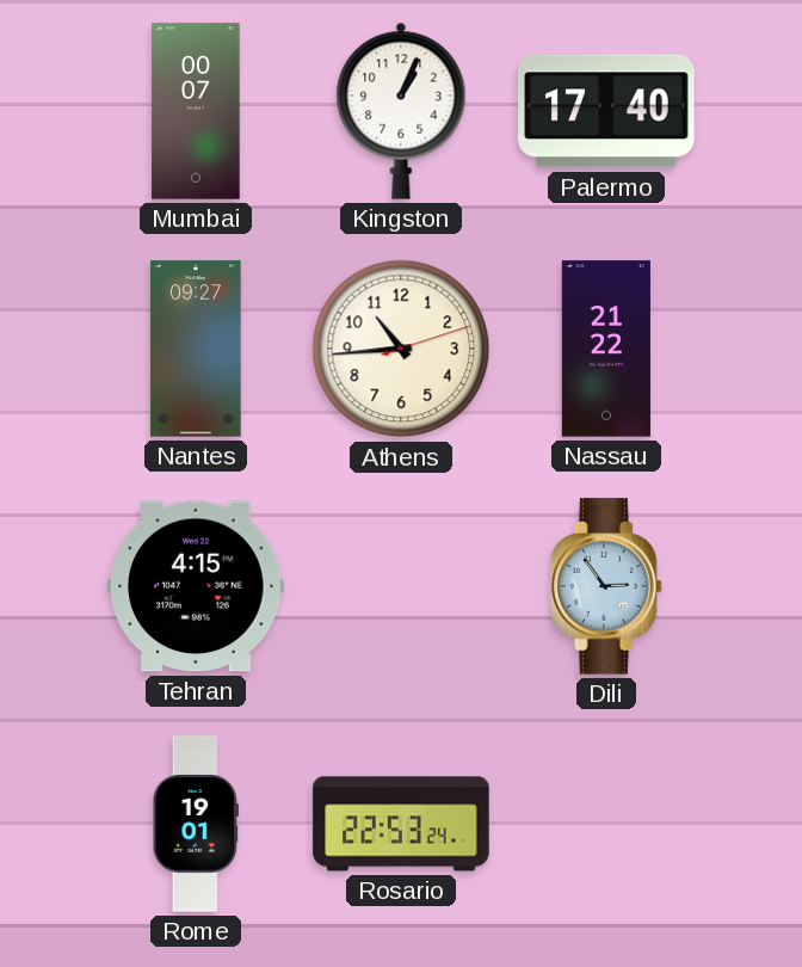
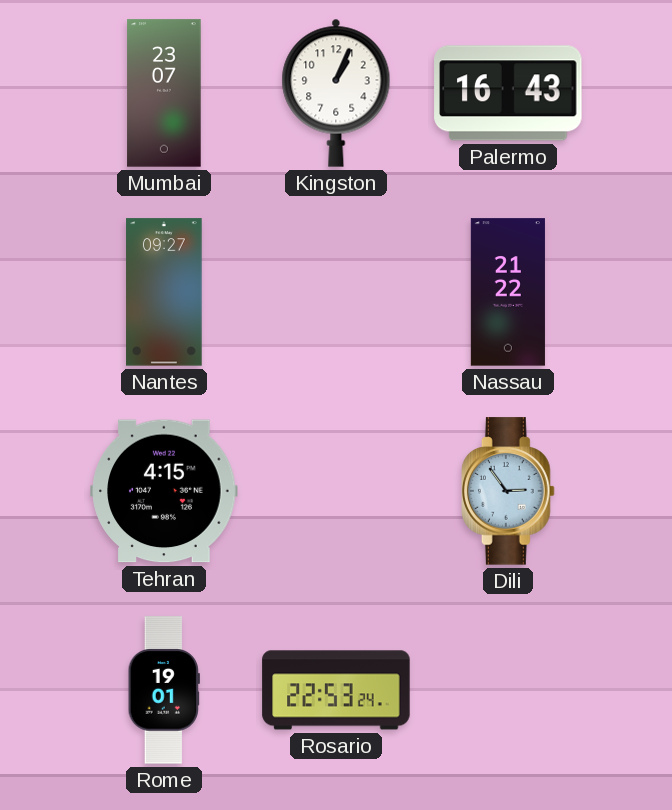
Mumbai: 00:07 -> 23:07 (164, 93)
Palermo: 17:40 -> 16:43 (508, 93)
Athens: 10:44 -> none (401, 349)
